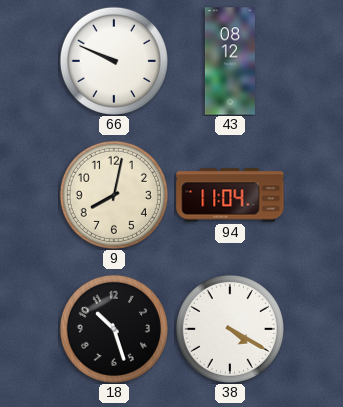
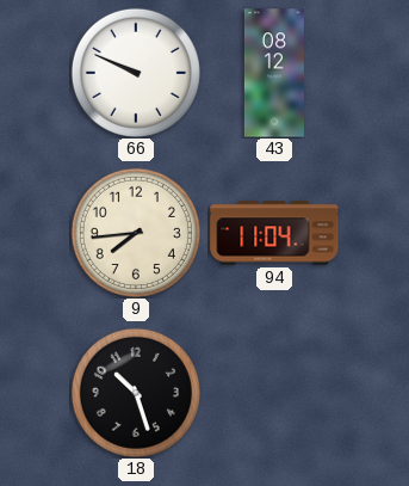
9: 8:02 -> 7:44 (136, 233)
38: 4:20 -> none (230, 329)
